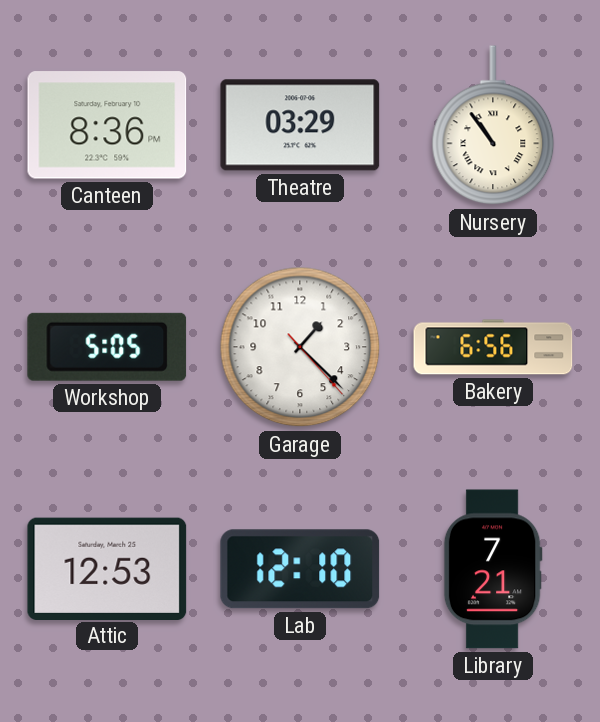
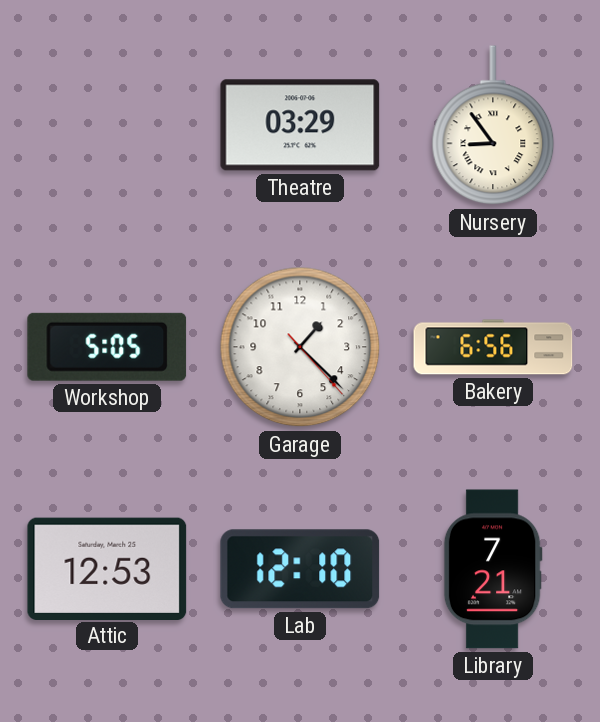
Canteen: 8:36 -> none (107, 125)
Nursery: 10:54 -> 8:54 (493, 126)
